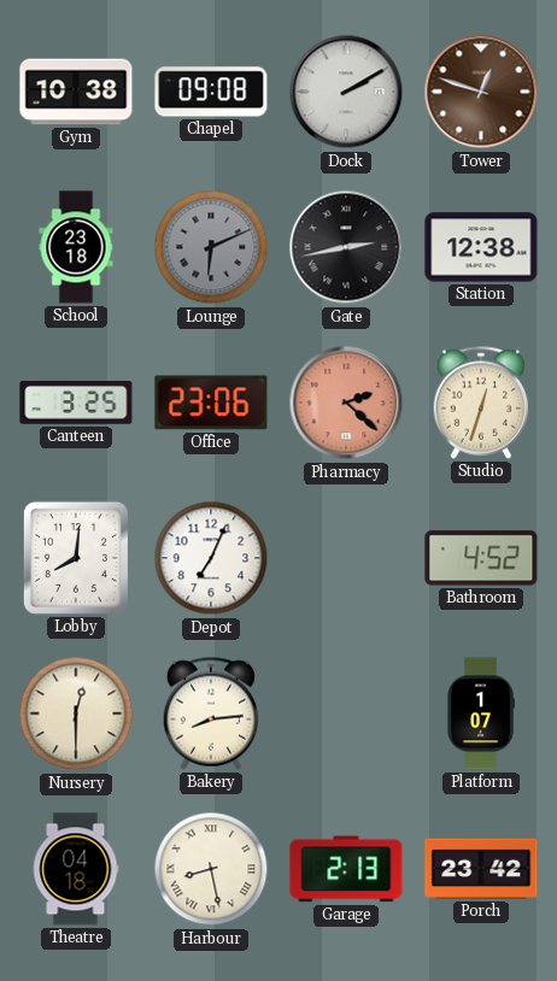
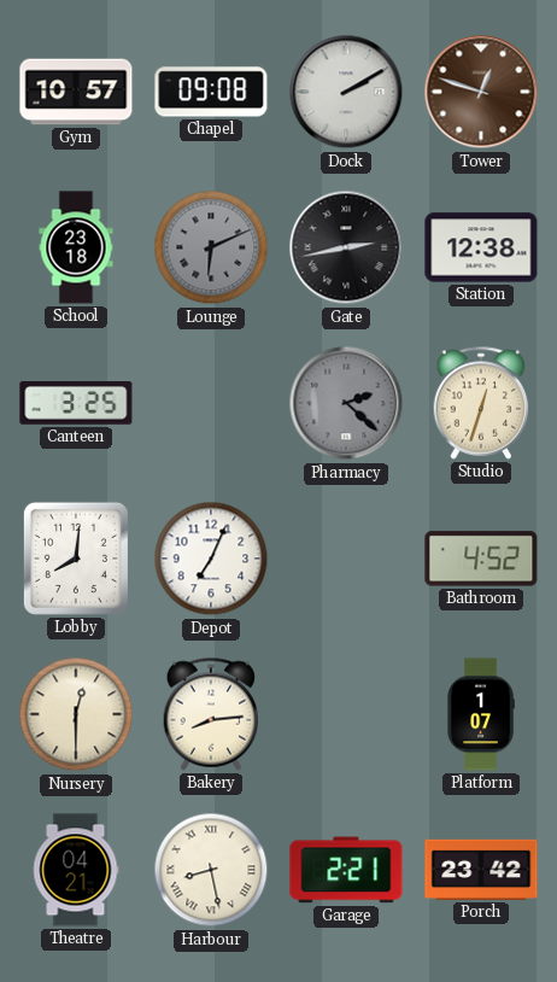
Gym: 10:38 -> 10:57 (76, 92)
Office: 23:06 -> none (211, 403)
Pharmacy dial: salmon -> grey (346, 403)
Theatre: 04:18 -> 04:21 (76, 870)
Garage: 2:13 -> 2:21 (346, 870)
